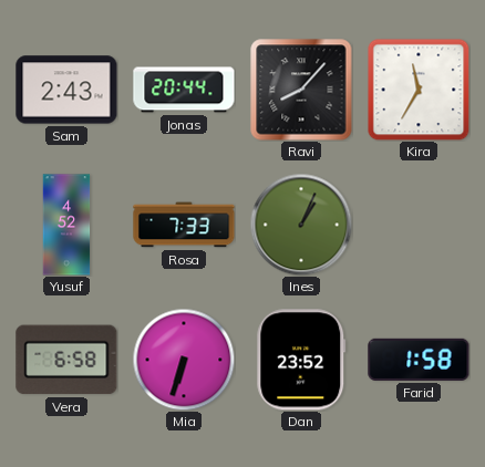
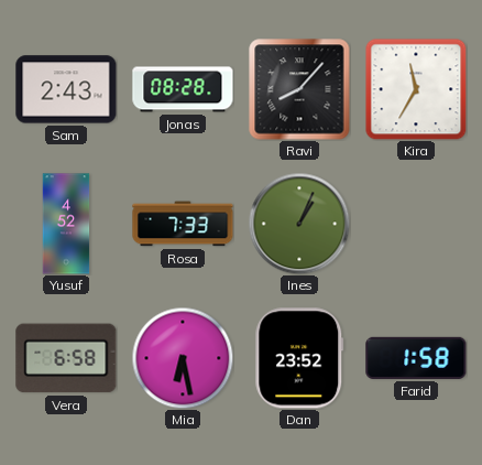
Jonas: 20:44 -> 08:28 (183, 89)
Mia: 6:33 -> 6:28 (183, 358)
